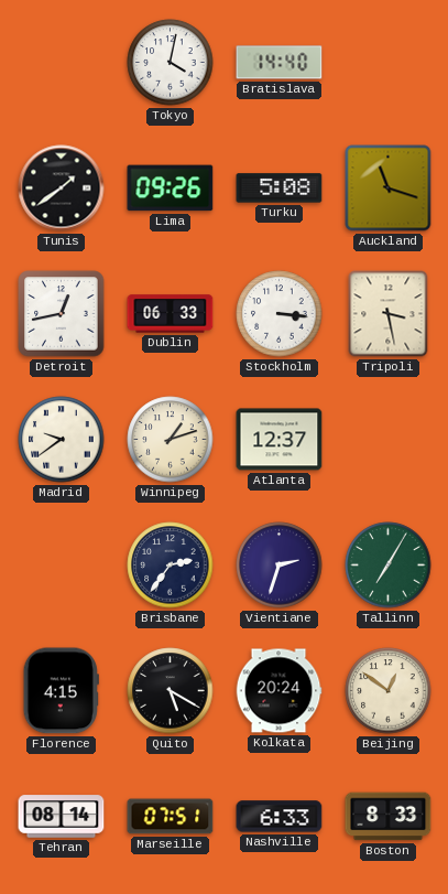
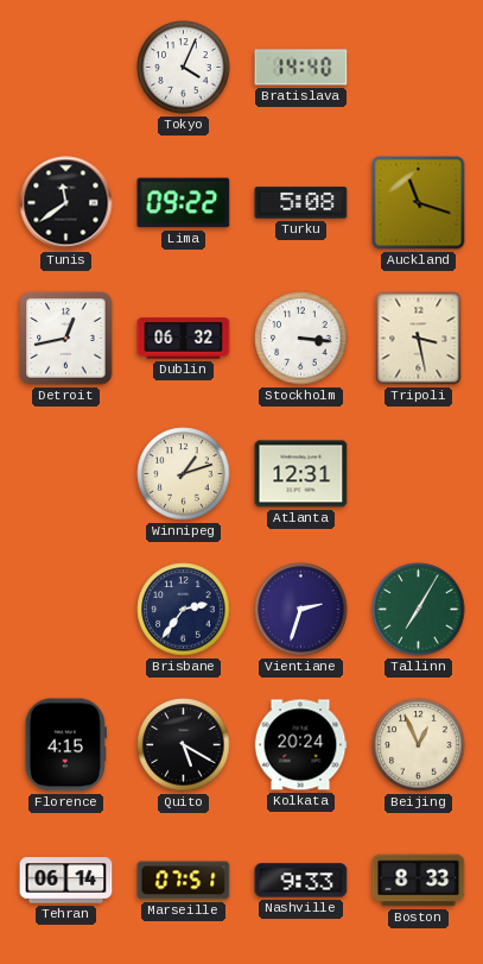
Tokyo: 4:02 -> 4:04 (184, 68)
Tunis: 1:39 -> 11:39 (66, 203)
Lima: 09:26 -> 09:22 (184, 203)
Dublin: 06:33 -> 06:32 (184, 339)
Madrid: 9:39 -> none (62, 440)
Atlanta: 12:37 -> 12:31 (301, 474)
Beijing: 12:51 -> 12:56 (419, 745)
Tehran: 08:14 -> 06:14 (66, 881)
Nashville: 6:33 -> 9:33 (301, 881)
